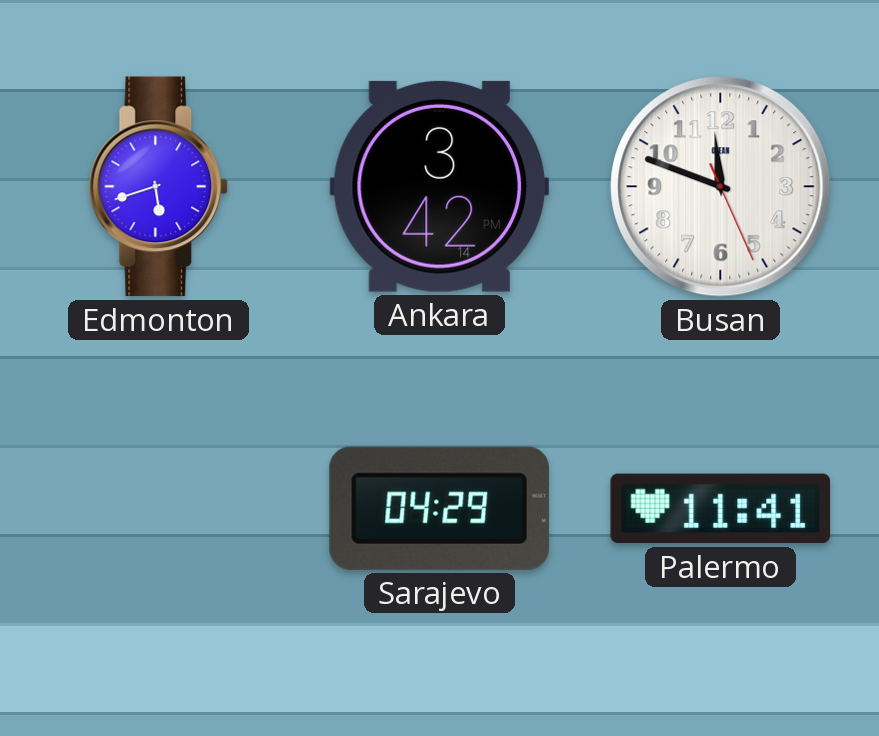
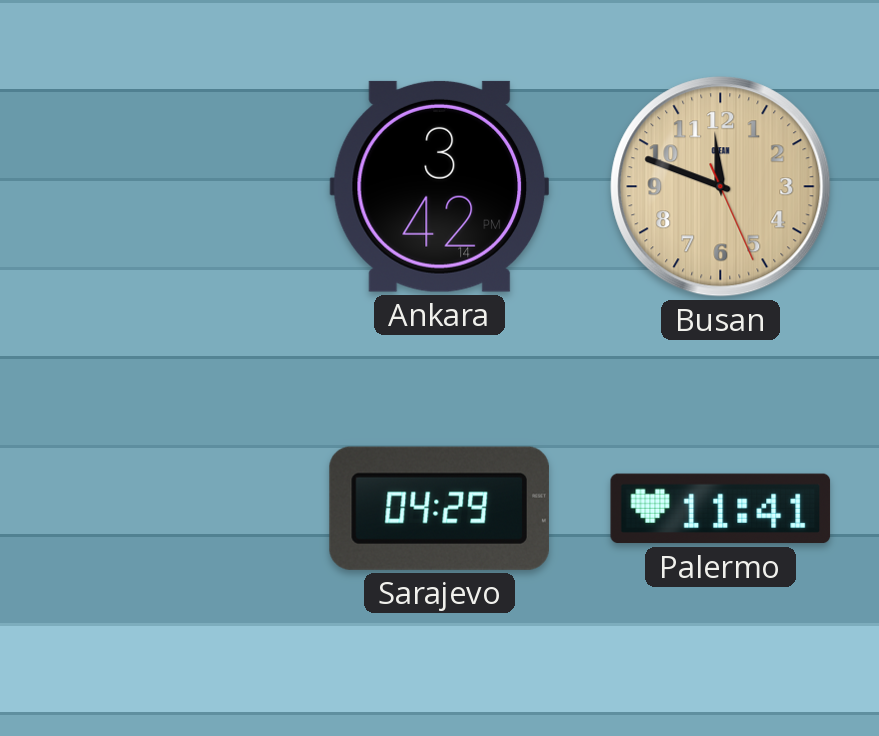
Edmonton: 5:42 -> none (159, 187)
Busan dial: white -> champagne (721, 187)
